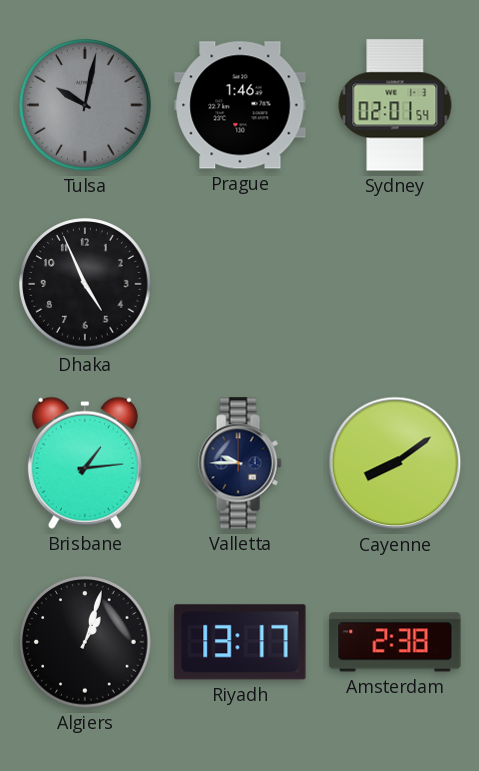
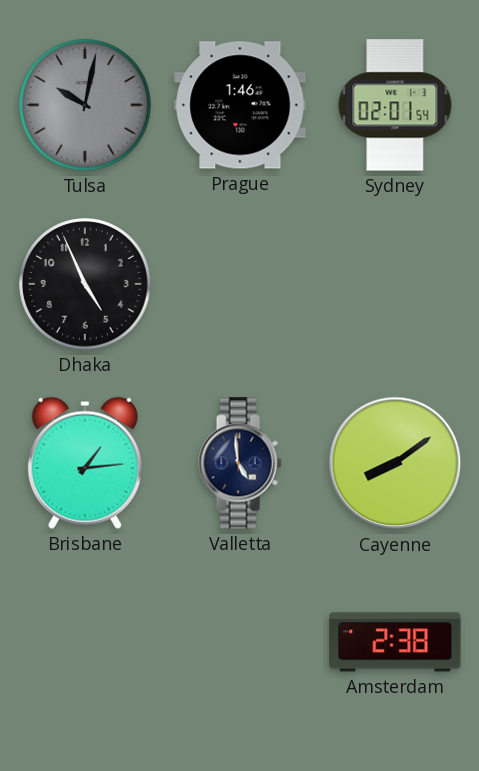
Valletta: 9:45 -> 4:59 (240, 463)
Algiers: 1:03 -> none (85, 642)
Riyadh: 13:17 -> none (240, 642)
